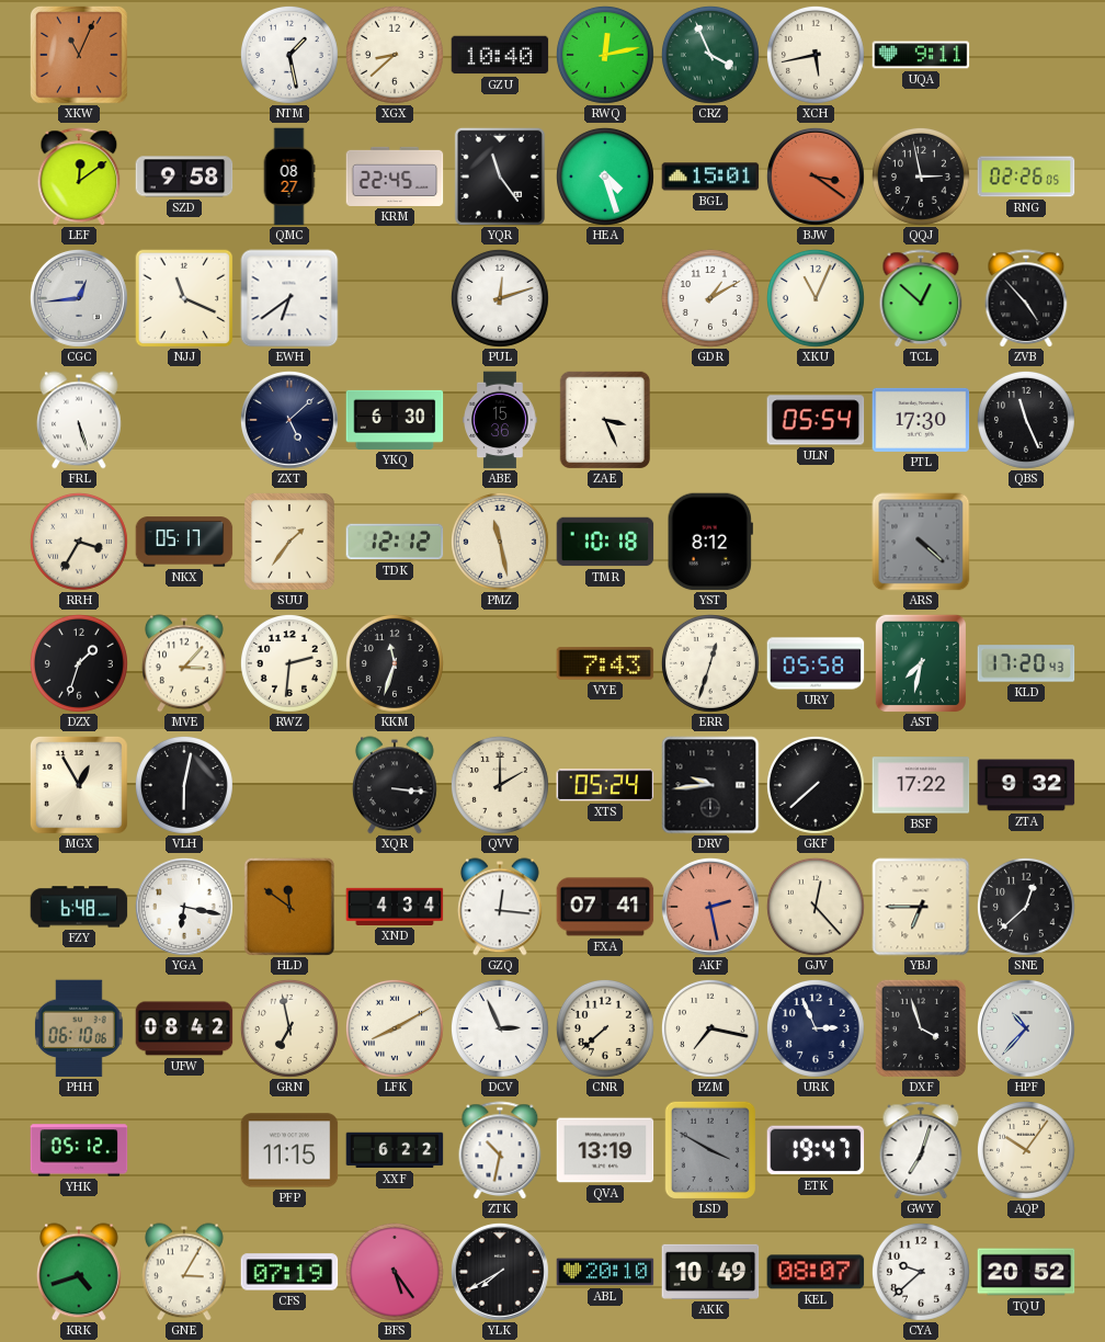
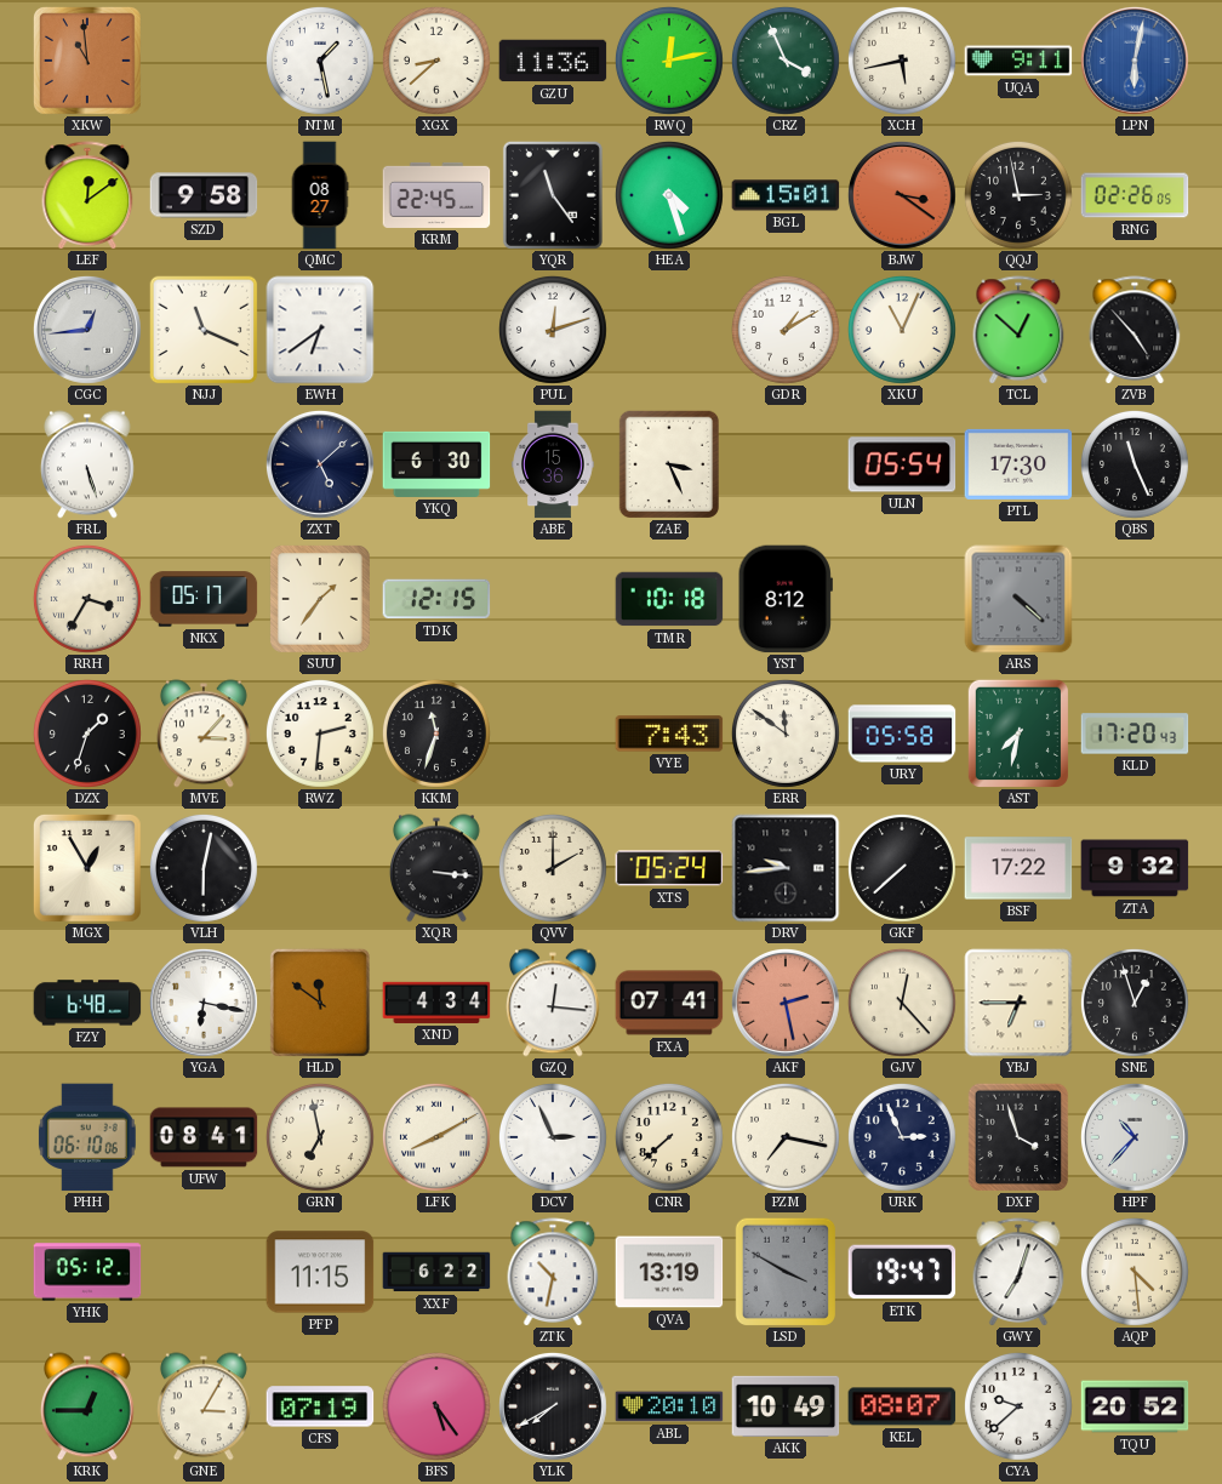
XKW: 11:04 -> 10:59 (88, 62)
GZU: 10:40 -> 11:36 (553, 61)
LPN: none -> 6:02 (1135, 61)
TDK: 12:12 -> 12:15 (436, 599)
PMZ: 11:28 -> none (500, 542)
ERR: 12:33 -> 11:51 (786, 734)
SNE: 12:38 -> 12:57 (1135, 1003)
UFW: 08:42 -> 08:41 (204, 1137)
AQP: 10:06 -> 4:29 (1135, 1272)
KRK: 4:42 -> 12:45 (87, 1406)
